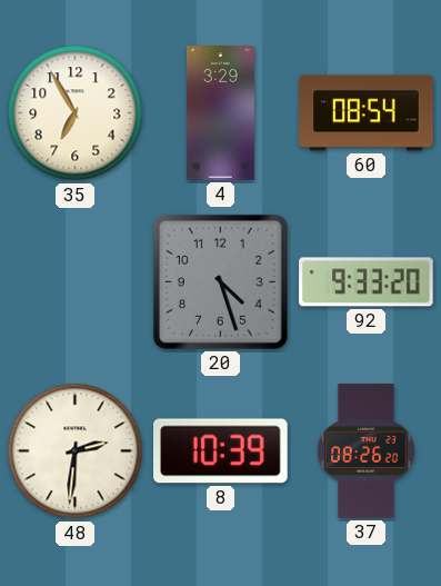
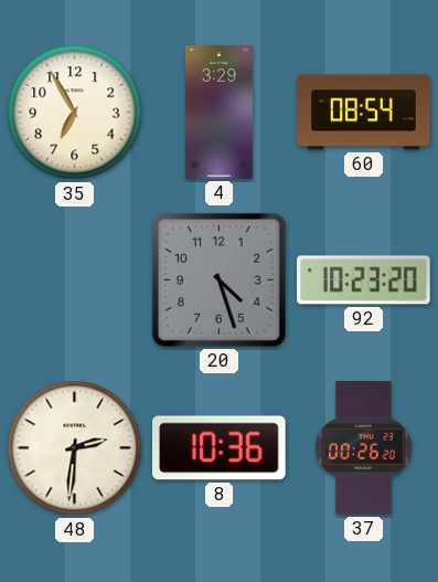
92: 9:33 -> 10:23 (364, 281)
8: 10:39 -> 10:36 (220, 448)
37: 08:26 -> 00:26 (364, 448)
